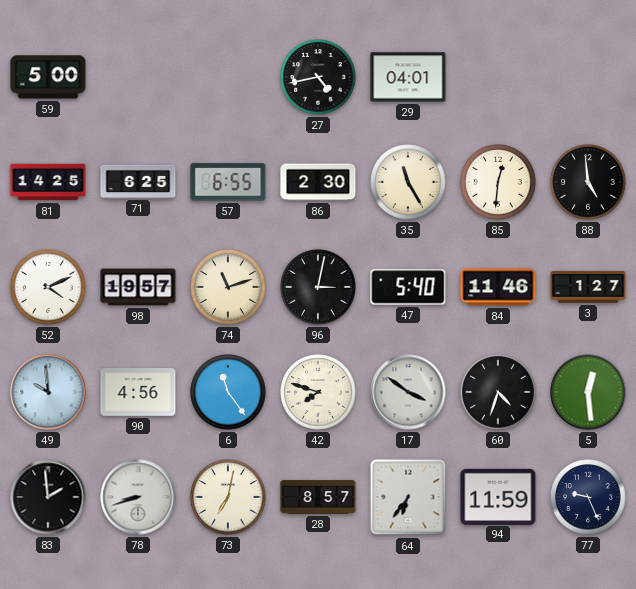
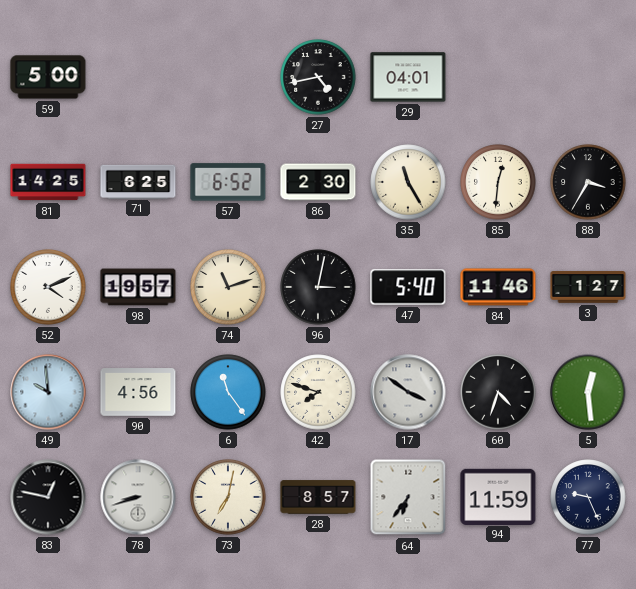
57: 6:55 -> 6:52 (228, 182)
88: 4:59 -> 3:35 (588, 182)
83: 1:59 -> 12:47 (48, 497)
